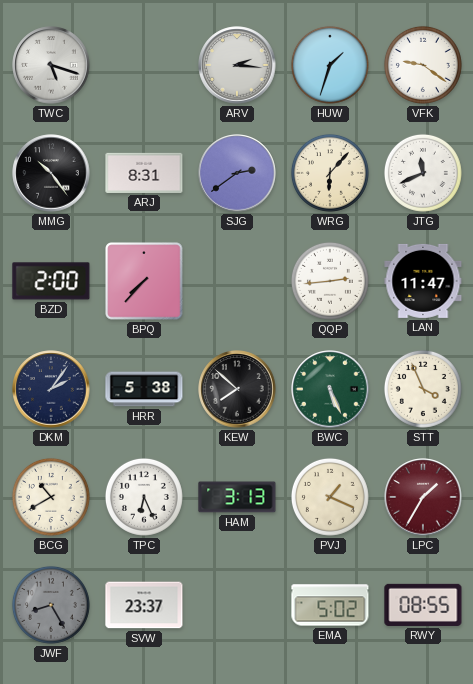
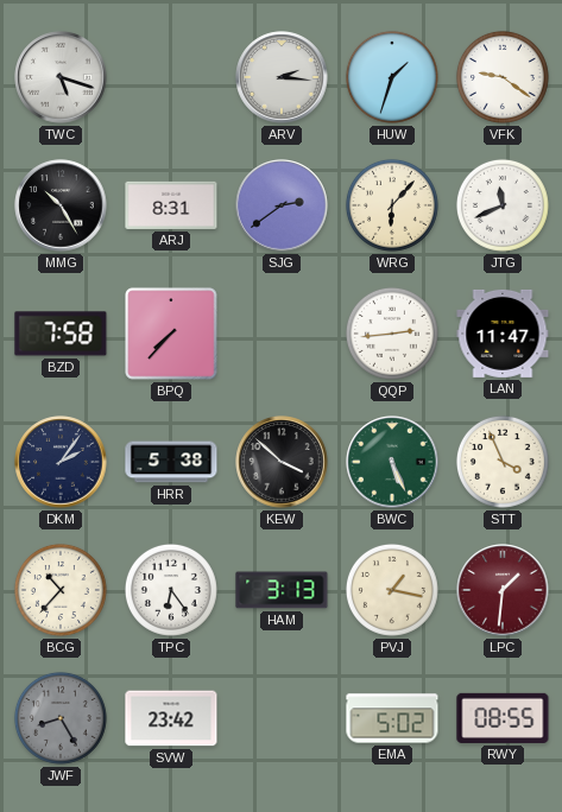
MMG: 10:24 -> 10:25 (61, 205)
BZD: 2:00 -> 7:58 (61, 334)
KEW: 7:52 -> 3:52 (282, 462)
BCG: 10:40 -> 10:37 (61, 590)
TPC: 6:26 -> 6:24 (171, 590)
PVJ: 1:19 -> 1:17 (392, 590)
LPC: 1:35 -> 1:31 (503, 590)
SVW: 23:37 -> 23:42 (171, 718)
